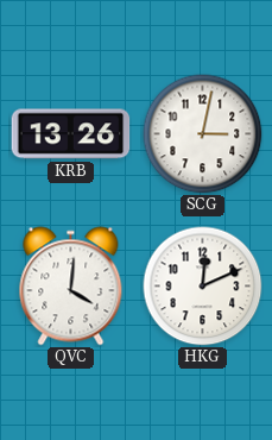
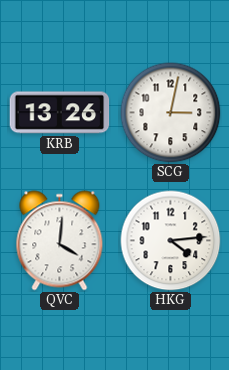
HKG: 12:11 -> 4:14 (171, 241)
